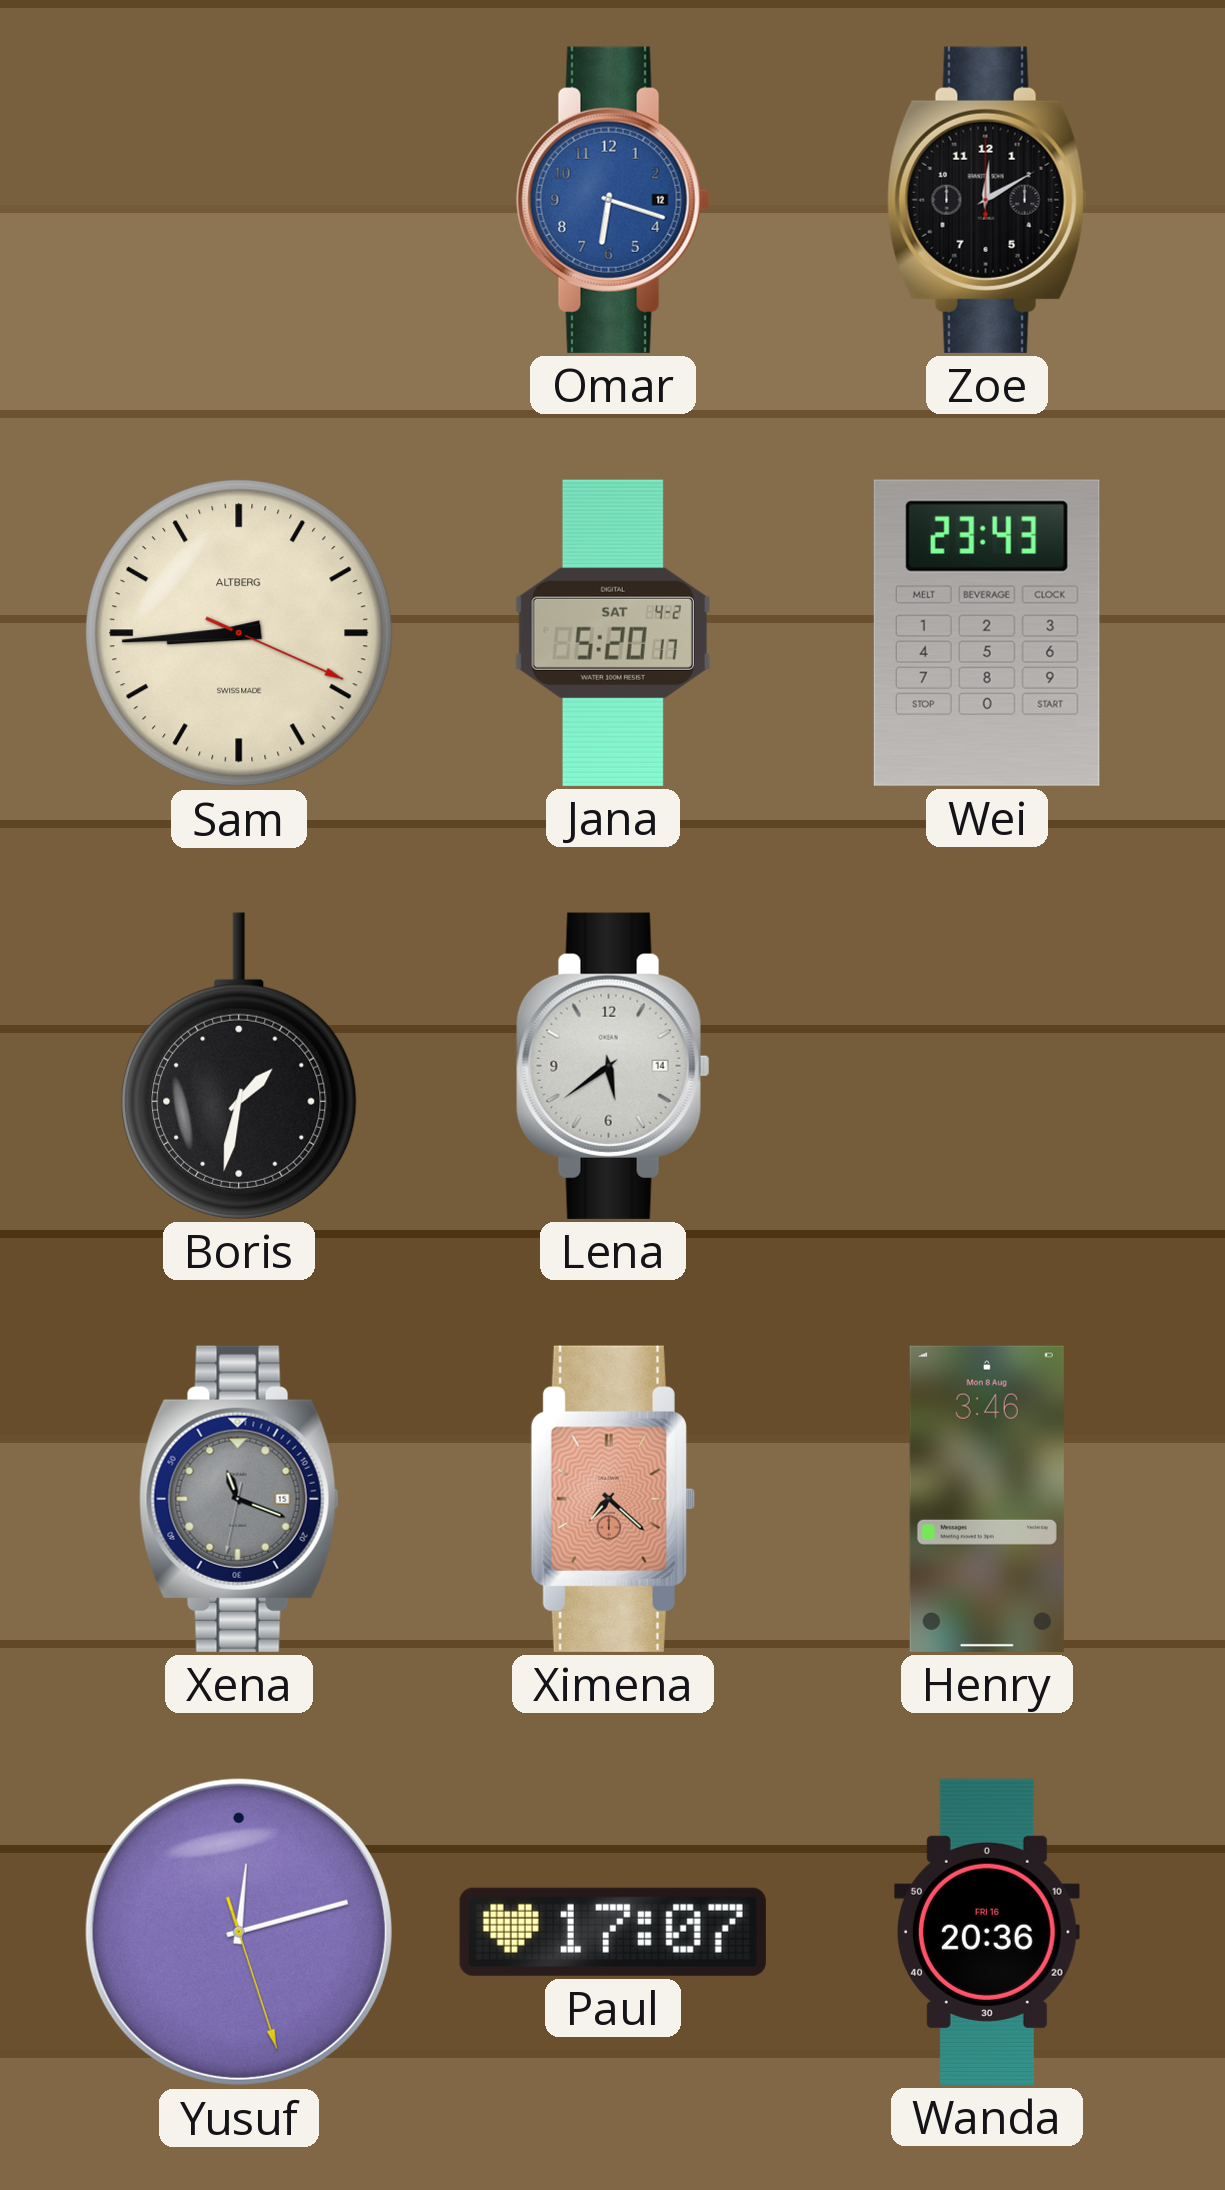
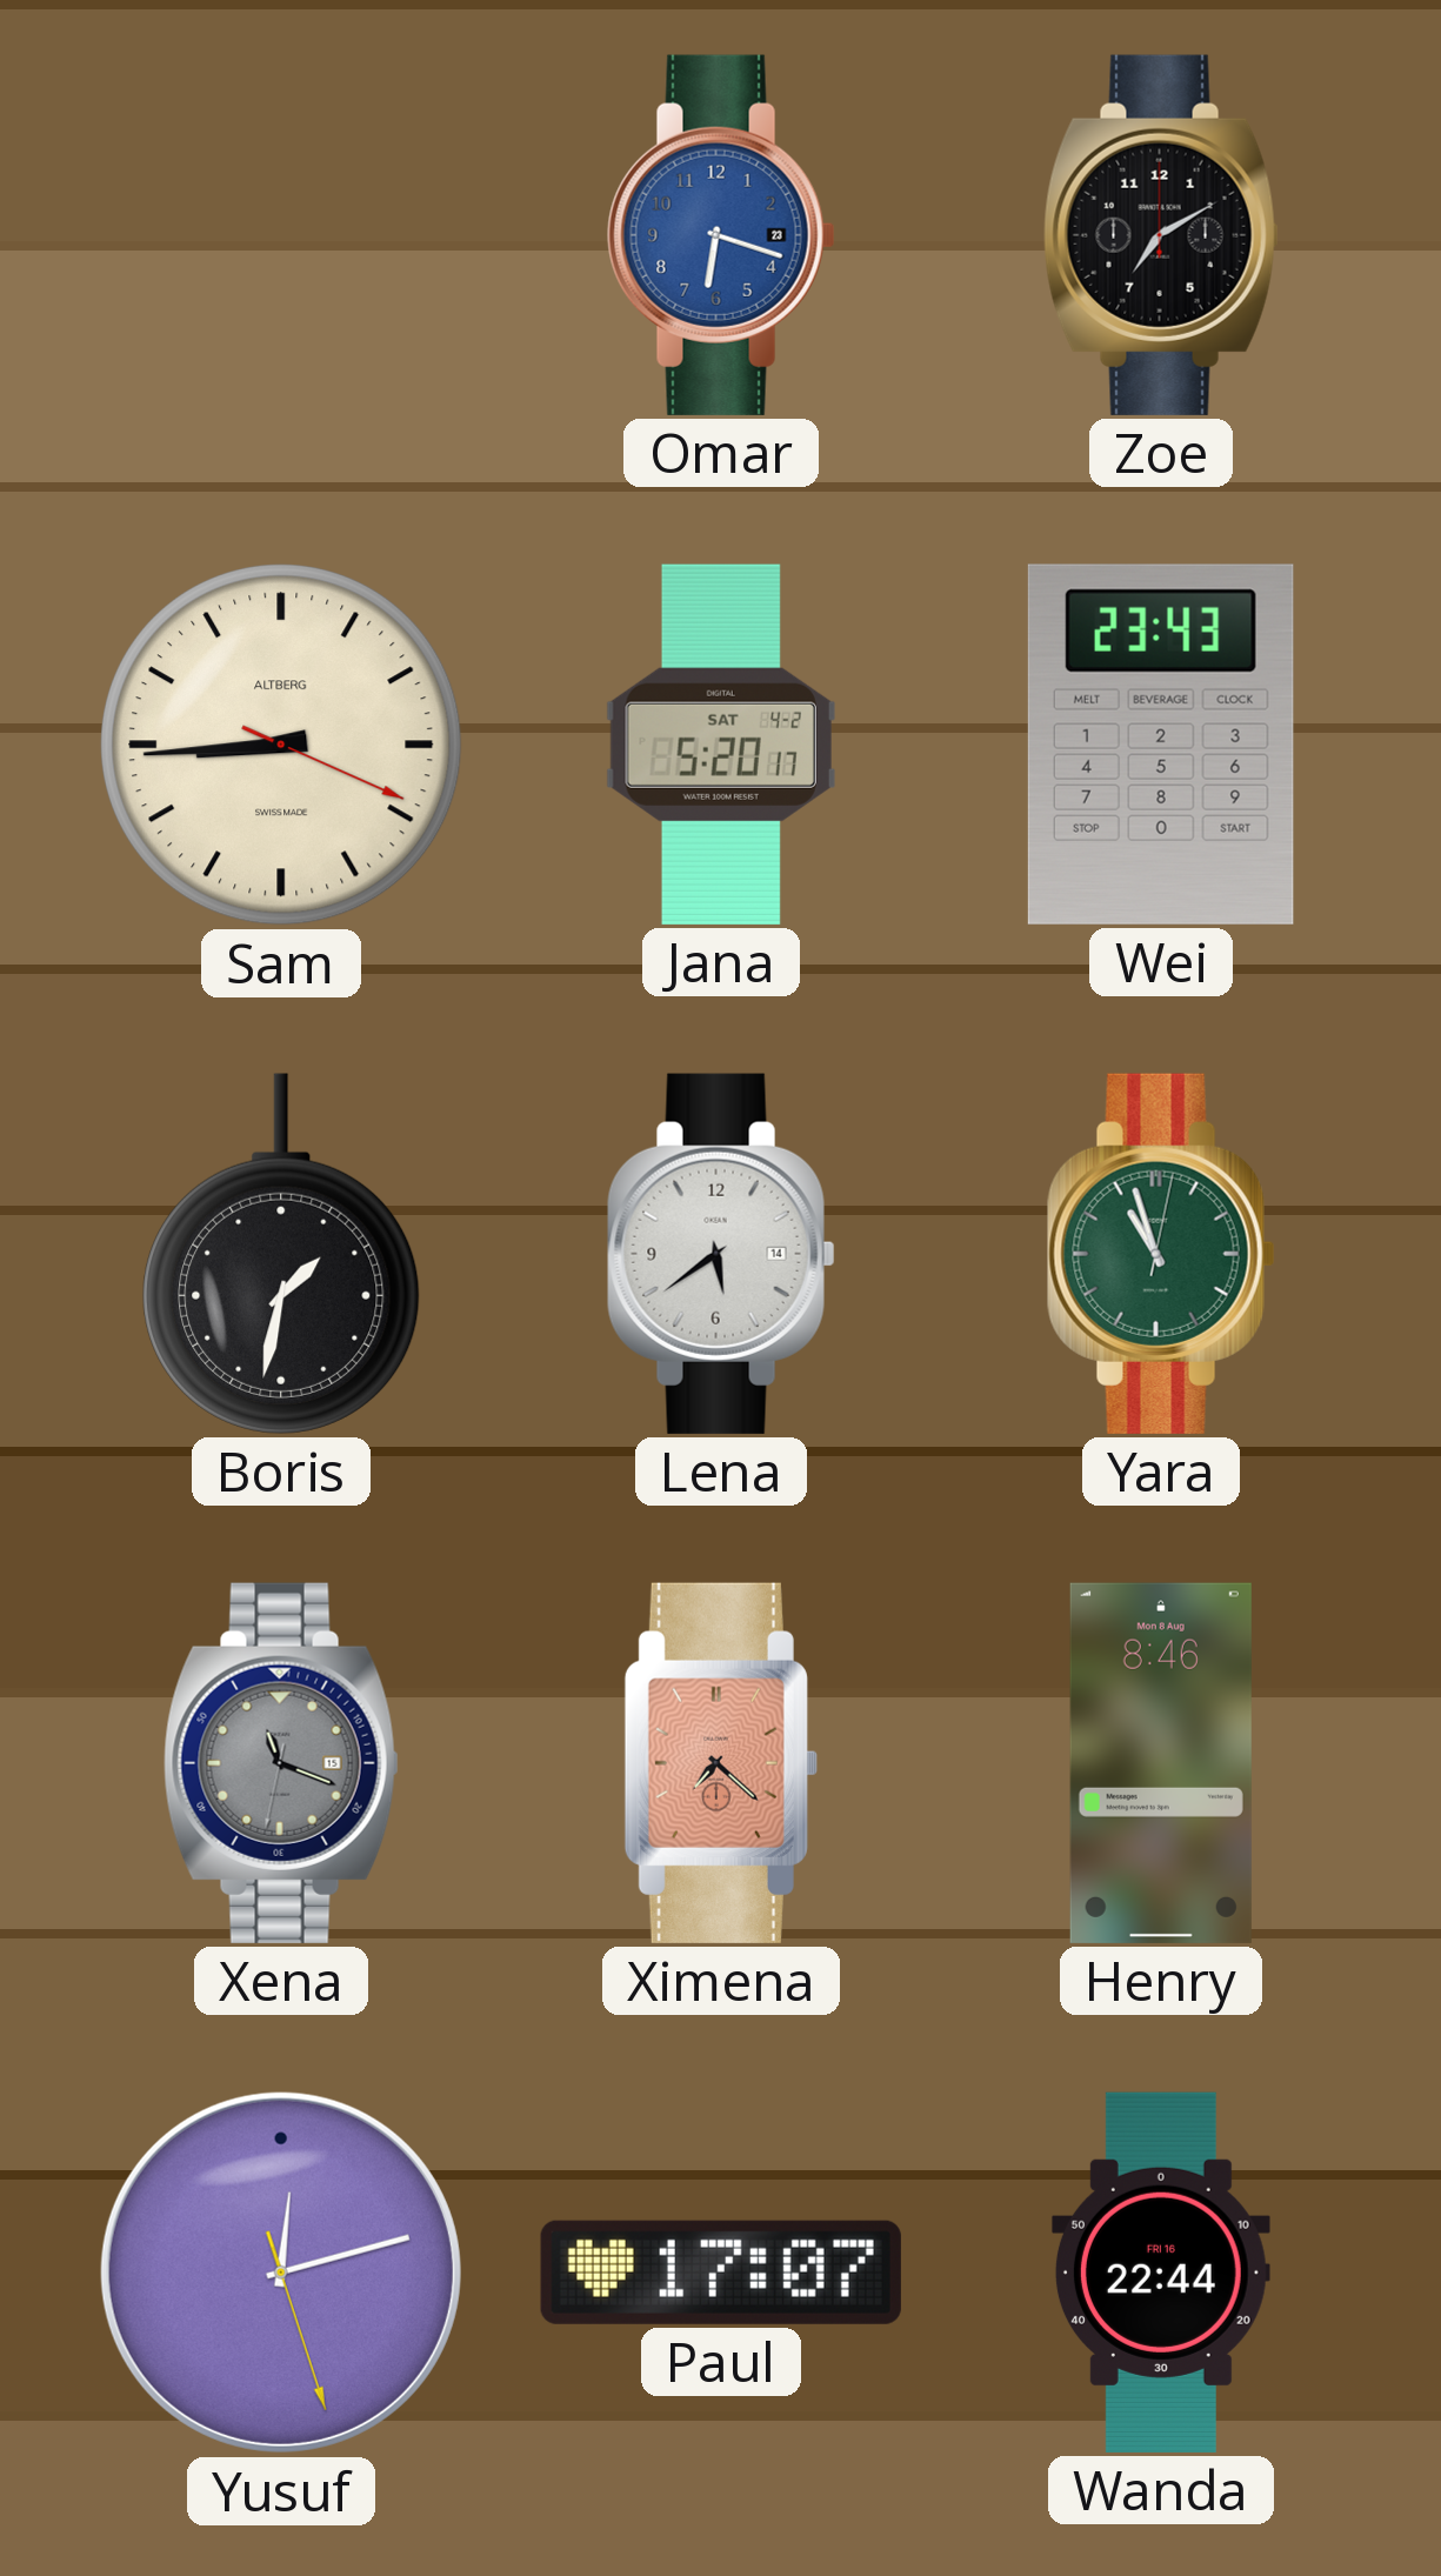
Omar date: 12 -> 23 (721, 235)
Zoe: 12:10 -> 7:10 (1161, 235)
Yara: none -> 10:57 (1161, 1254)
Henry: 3:46 -> 8:46 (1161, 1763)
Wanda: 20:36 -> 22:44 (1161, 2273)
